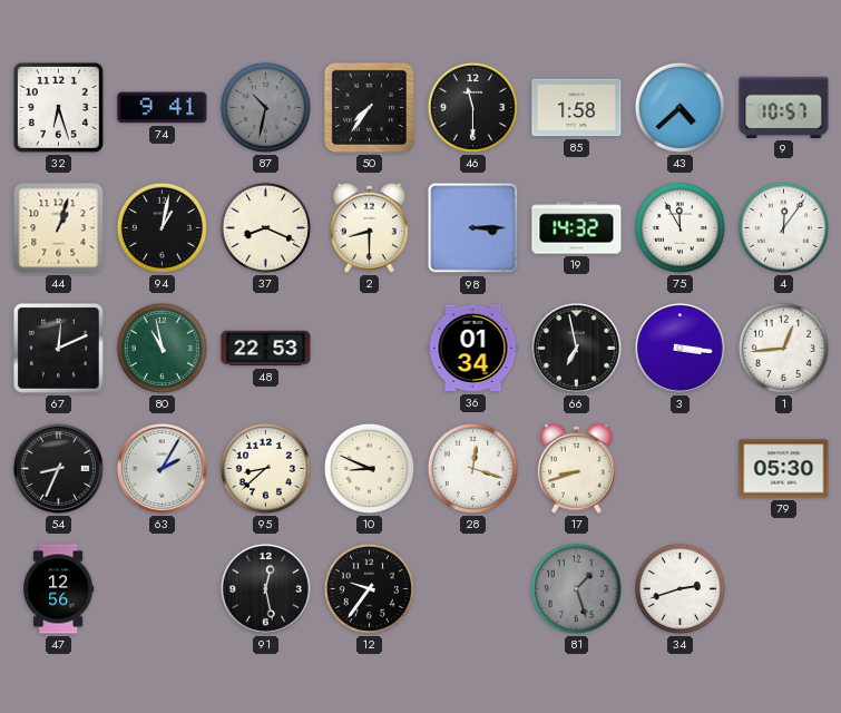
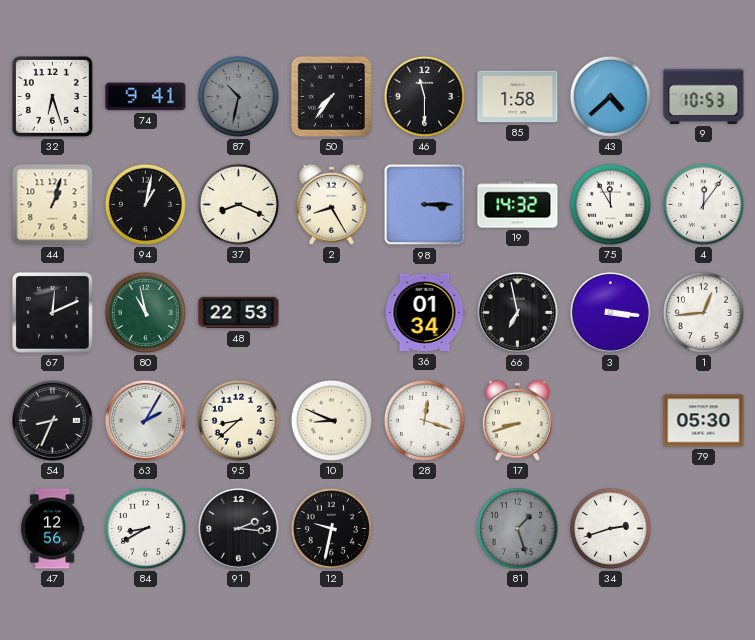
9: 10:57 -> 10:53 (704, 96)
2: 8:30 -> 8:25 (331, 204)
84: none -> 8:40 (145, 528)
91: 12:28 -> 2:16 (238, 528)
12: 9:36 -> 9:32 (331, 528)
